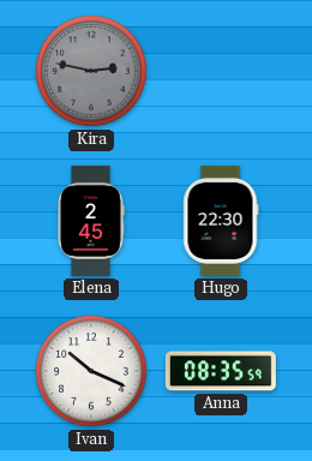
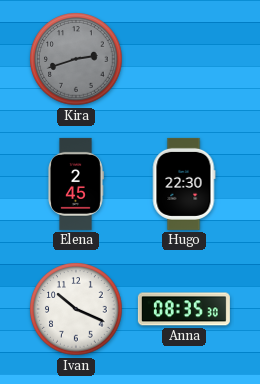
Kira: 2:47 -> 2:42 (76, 59)
Anna: 08:35:59 -> 08:35:30 (184, 309)
